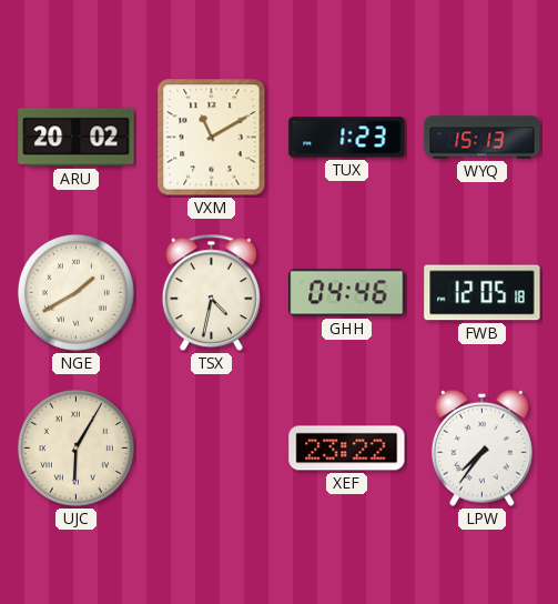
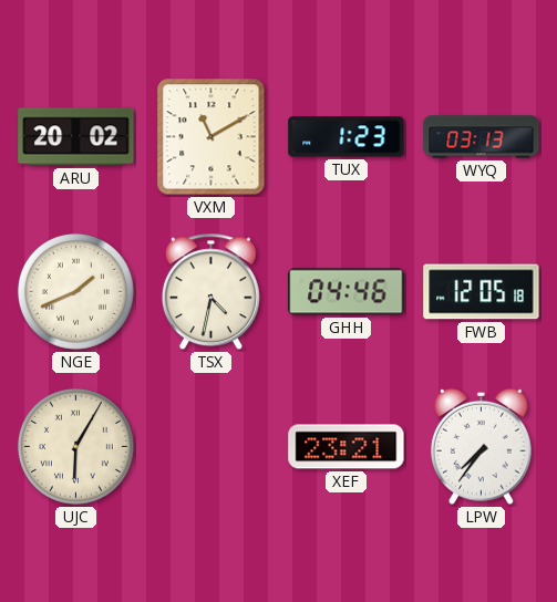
WYQ: 15:13 -> 03:13 (482, 137)
NGE: 1:40 -> 1:41 (75, 291)
XEF: 23:22 -> 23:21 (347, 447)
